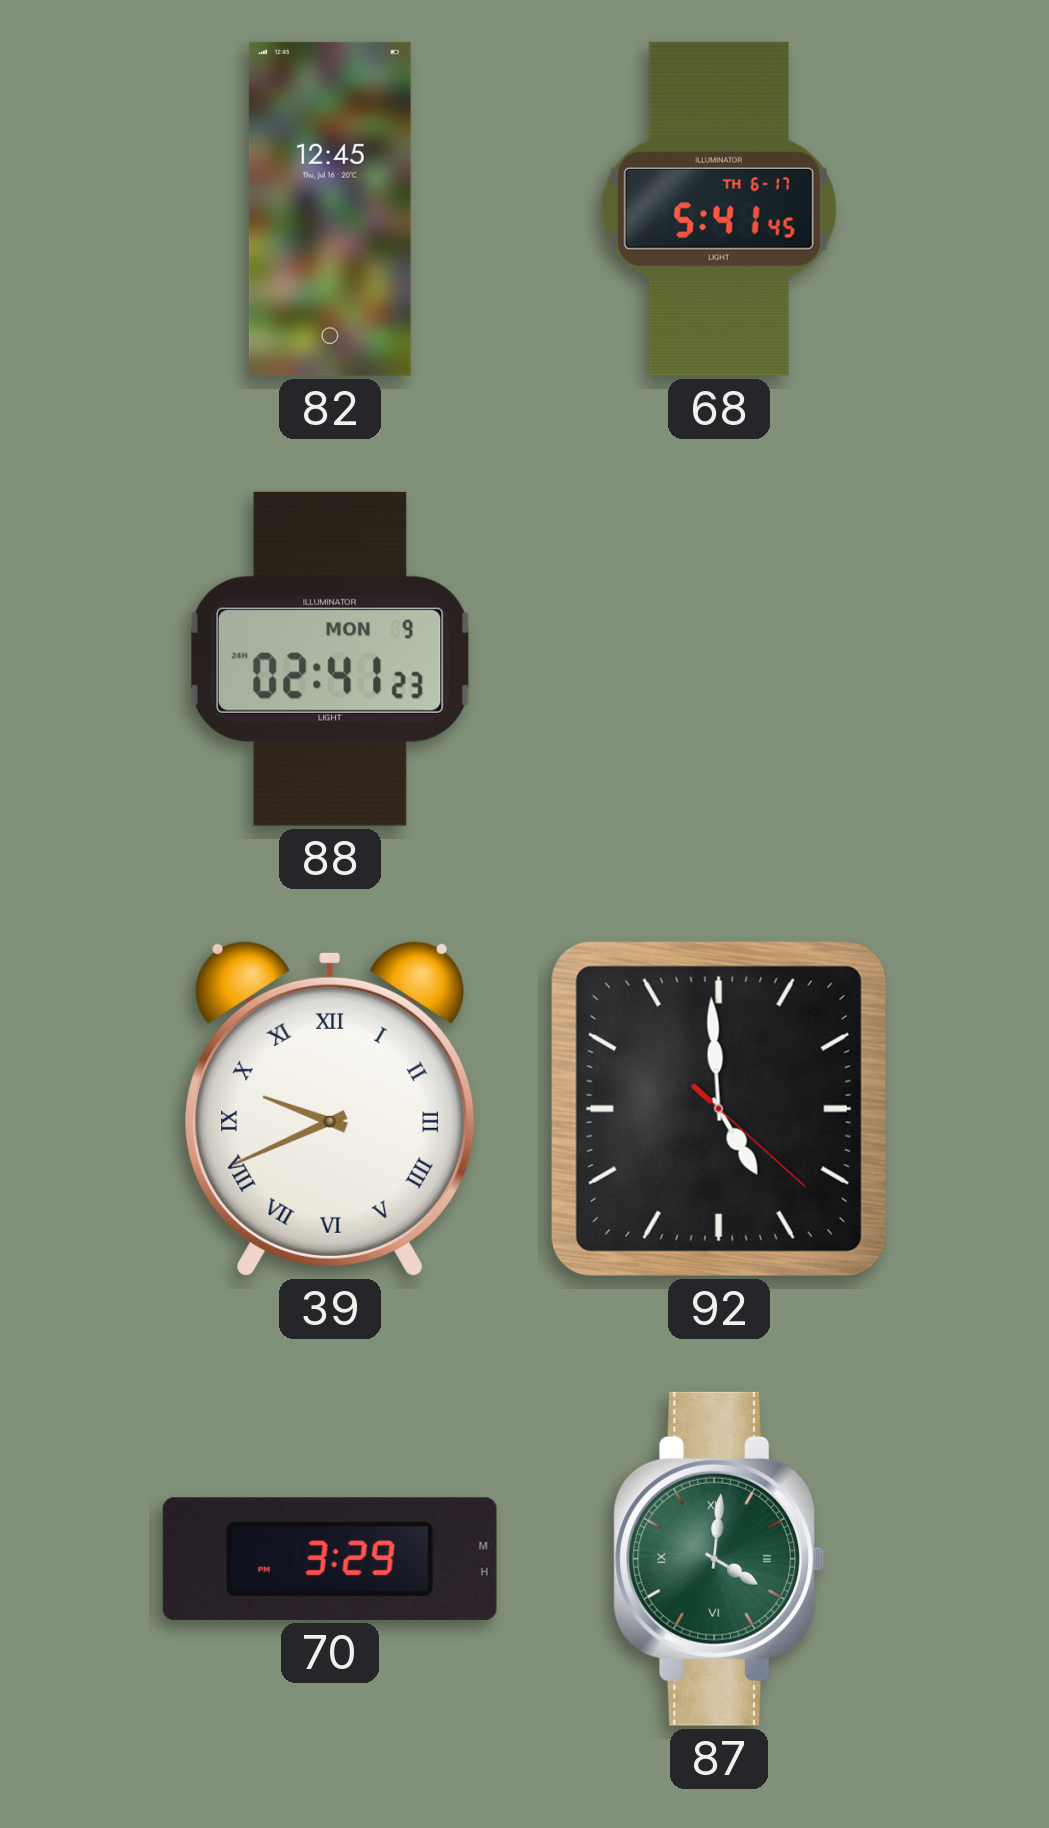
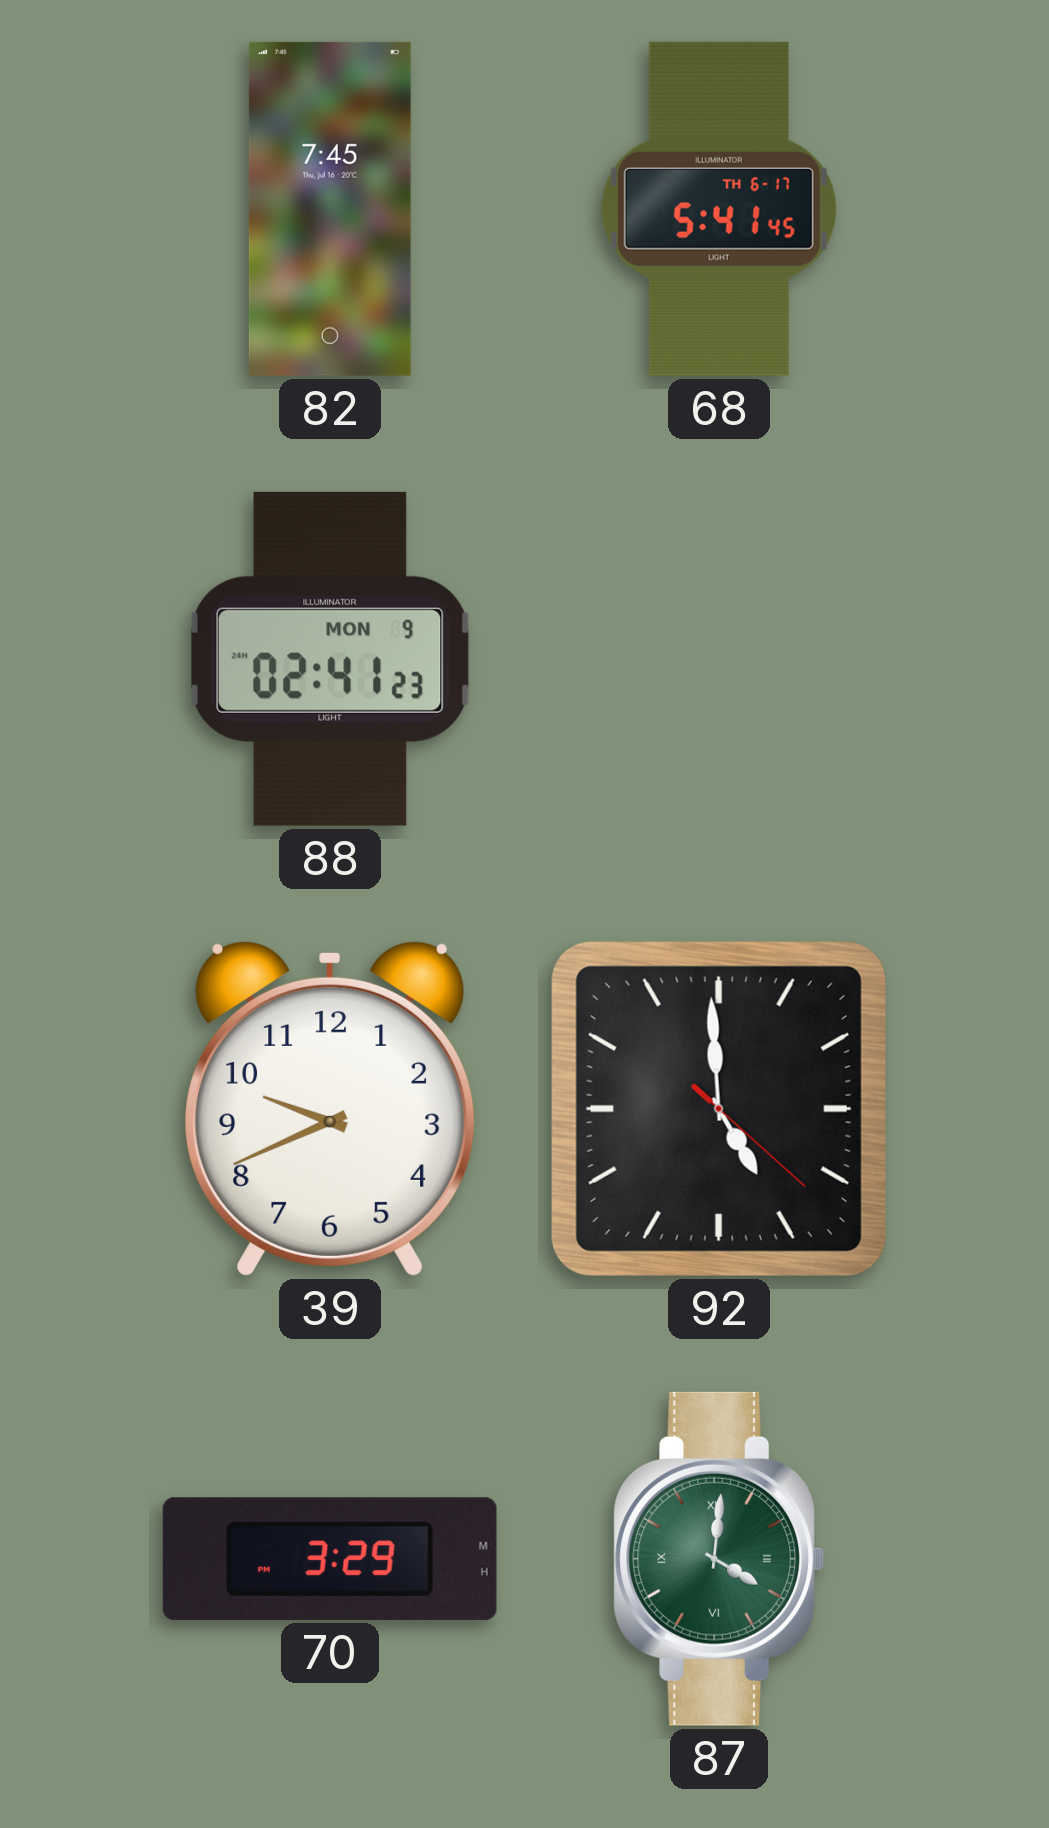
82: 12:45 -> 7:45 (330, 209)
39 numerals: Roman -> Arabic (330, 1108)
